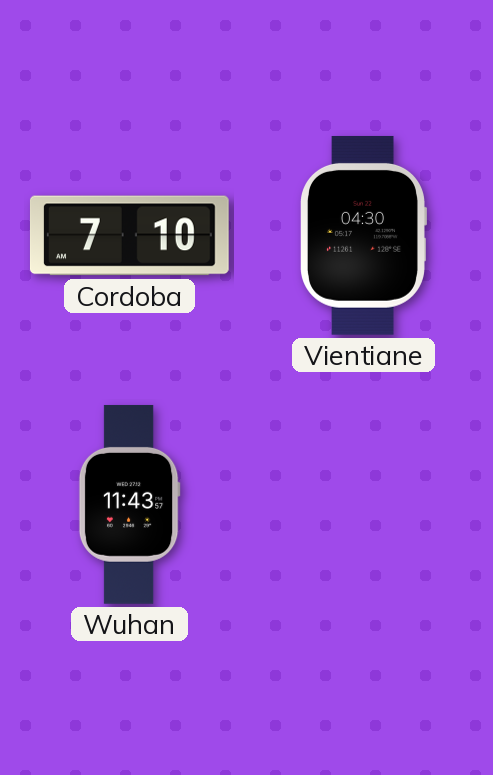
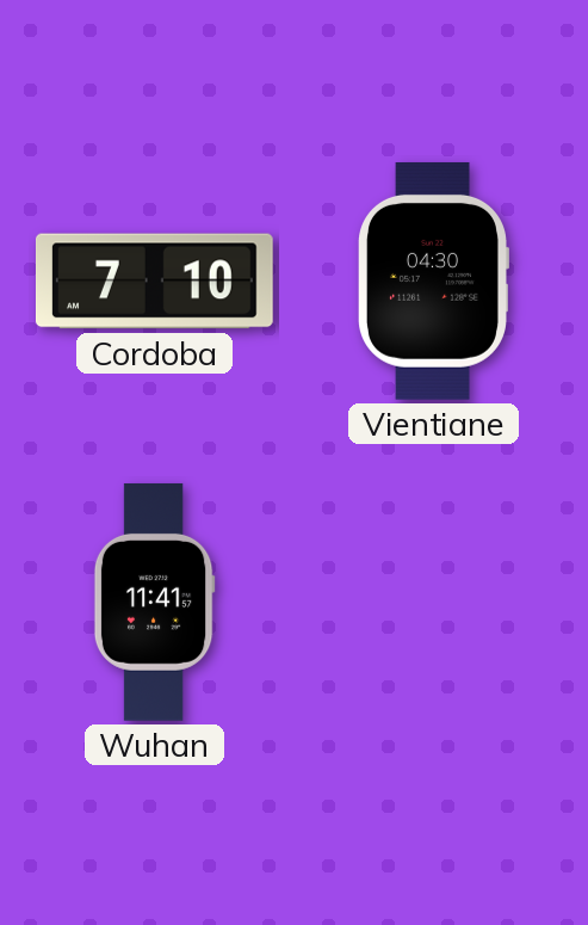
Wuhan: 11:43 -> 11:41 (154, 602)
